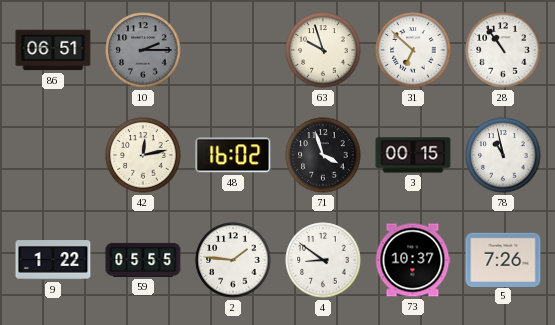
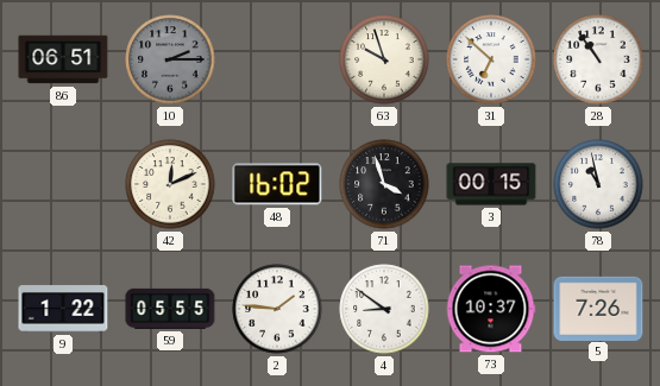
42: 12:13 -> 12:11 (170, 184)
